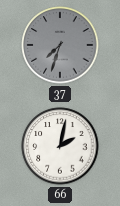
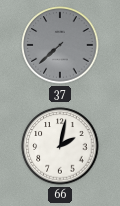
37: 7:33 -> 7:38 (60, 45)
